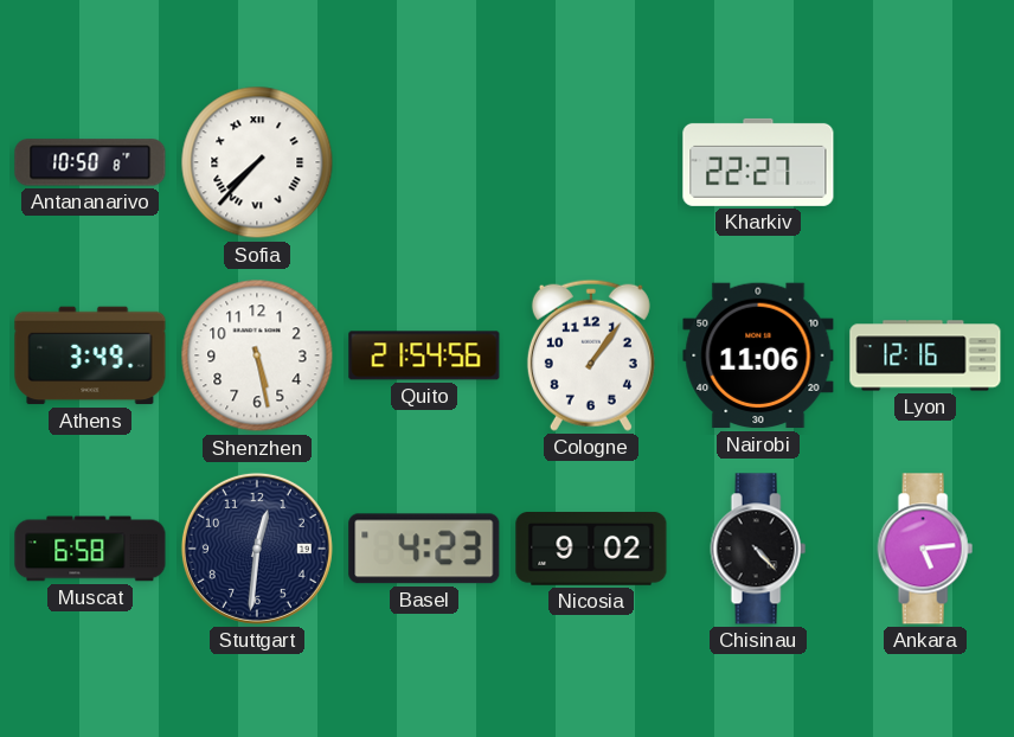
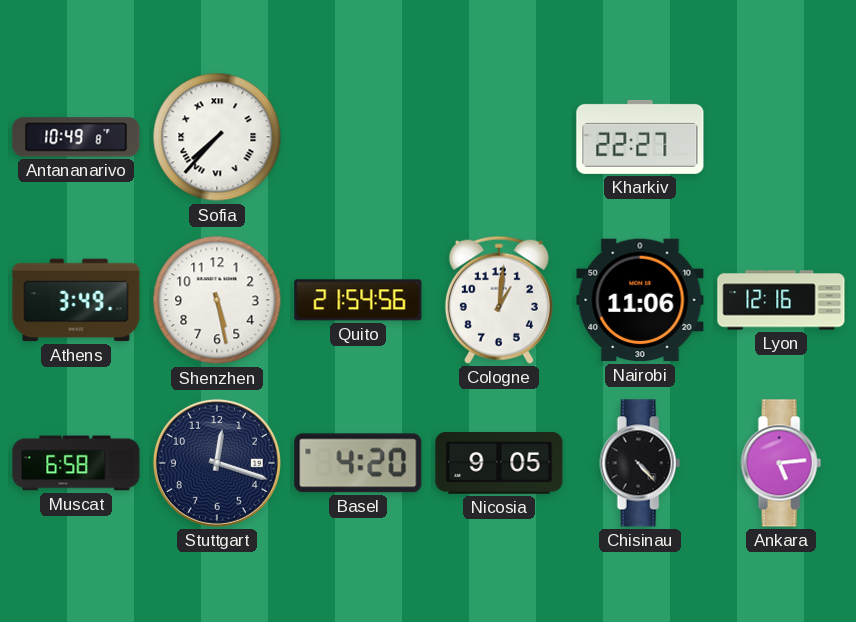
Antananarivo: 10:50 -> 10:49 (76, 137)
Cologne: 1:06 -> 1:01 (499, 300)
Stuttgart: 12:31 -> 12:18 (217, 463)
Basel: 4:23 -> 4:20 (358, 463)
Nicosia: 9:02 -> 9:05 (499, 464)
